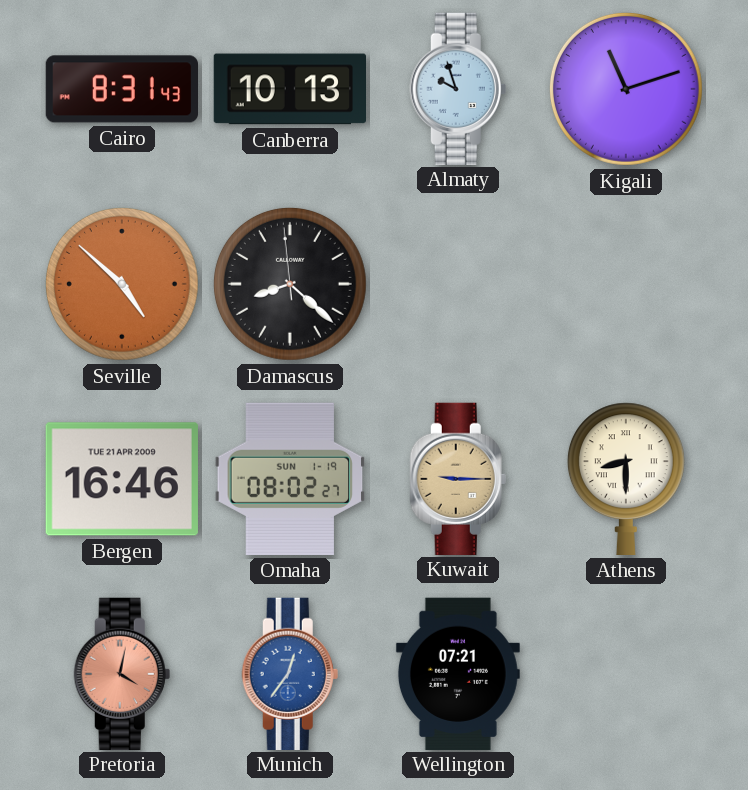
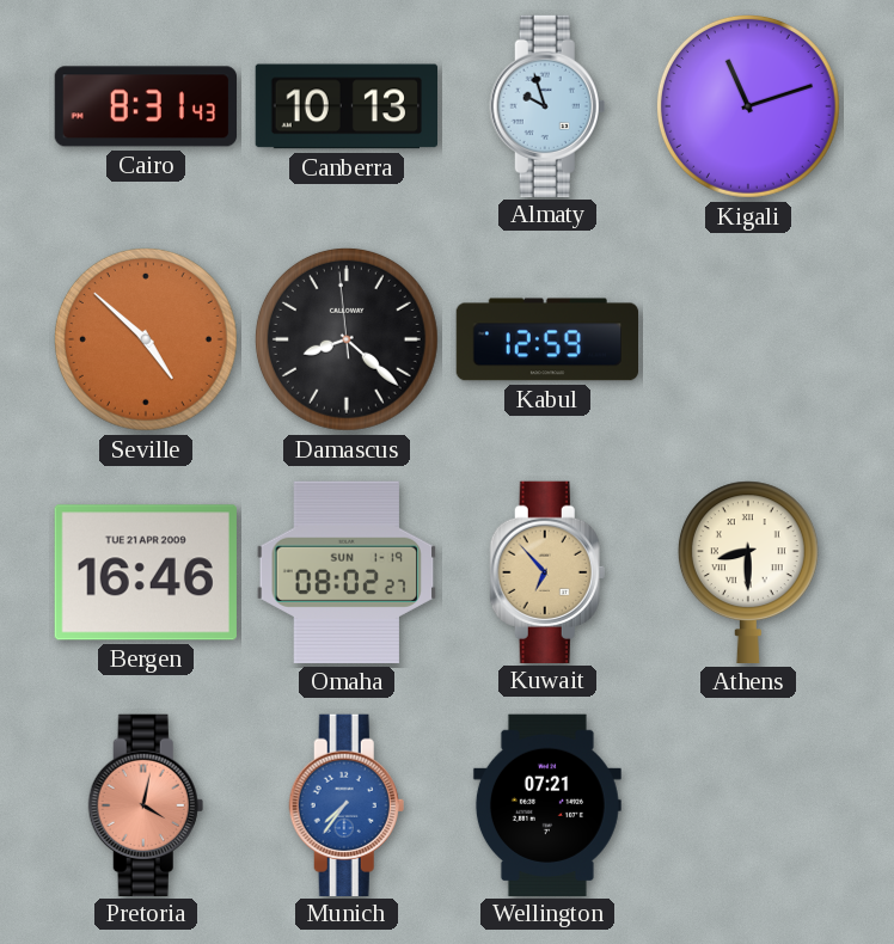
Kabul: none -> 12:59 (546, 339)
Kuwait: 9:15 -> 6:53 (547, 571)
Munich: 12:36 -> 7:36 (347, 804)
